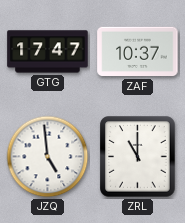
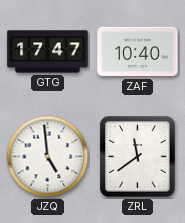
ZAF: 10:37 -> 10:40 (138, 52)
ZRL: 11:00 -> 11:39 (138, 157)
